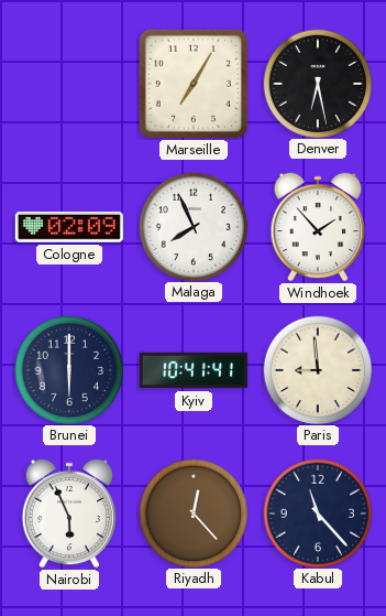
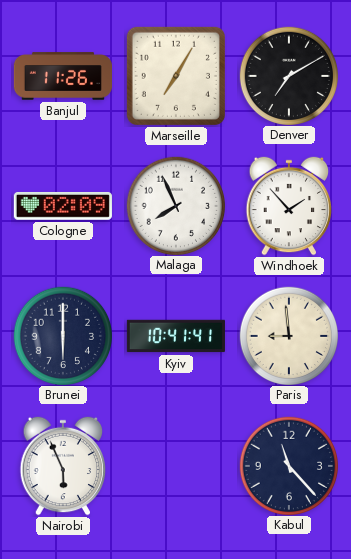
Banjul: none -> 11:26 (62, 76)
Denver: 6:28 -> 7:10 (288, 75)
Riyadh: 12:23 -> none (192, 512)
